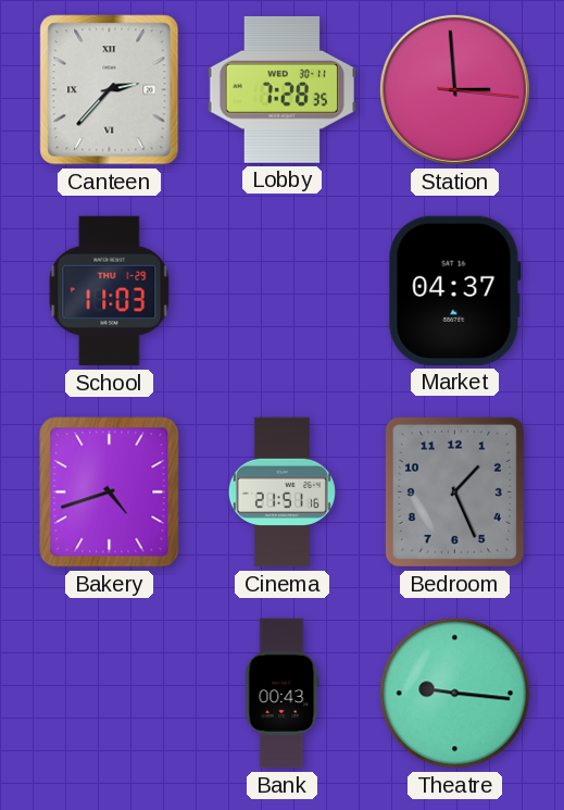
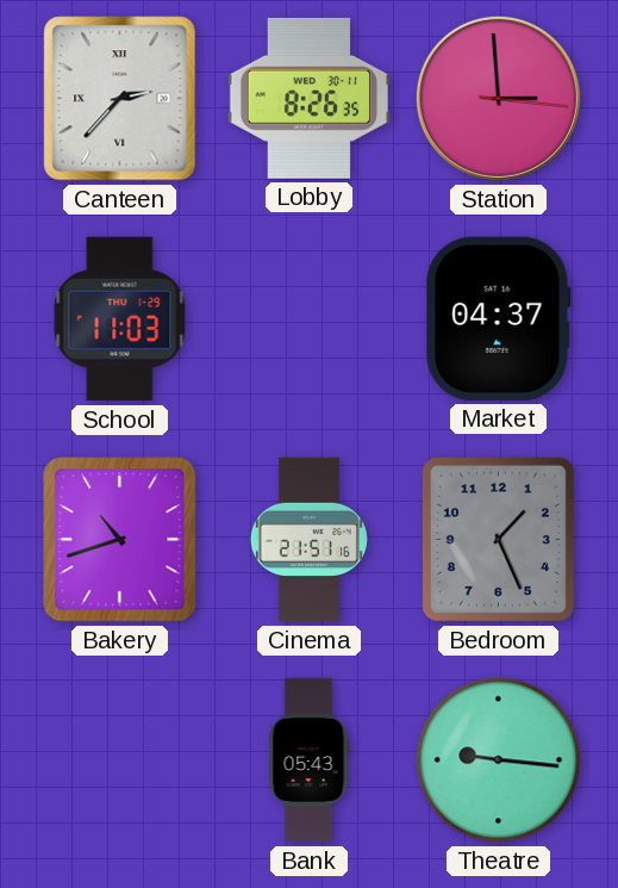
Lobby: 7:28 -> 8:26 (308, 98)
Bakery: 4:42 -> 10:42 (120, 540)
Bank: 00:43 -> 05:43 (310, 760)
